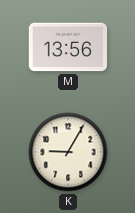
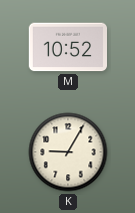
M: 13:56 -> 10:52 (67, 47)
